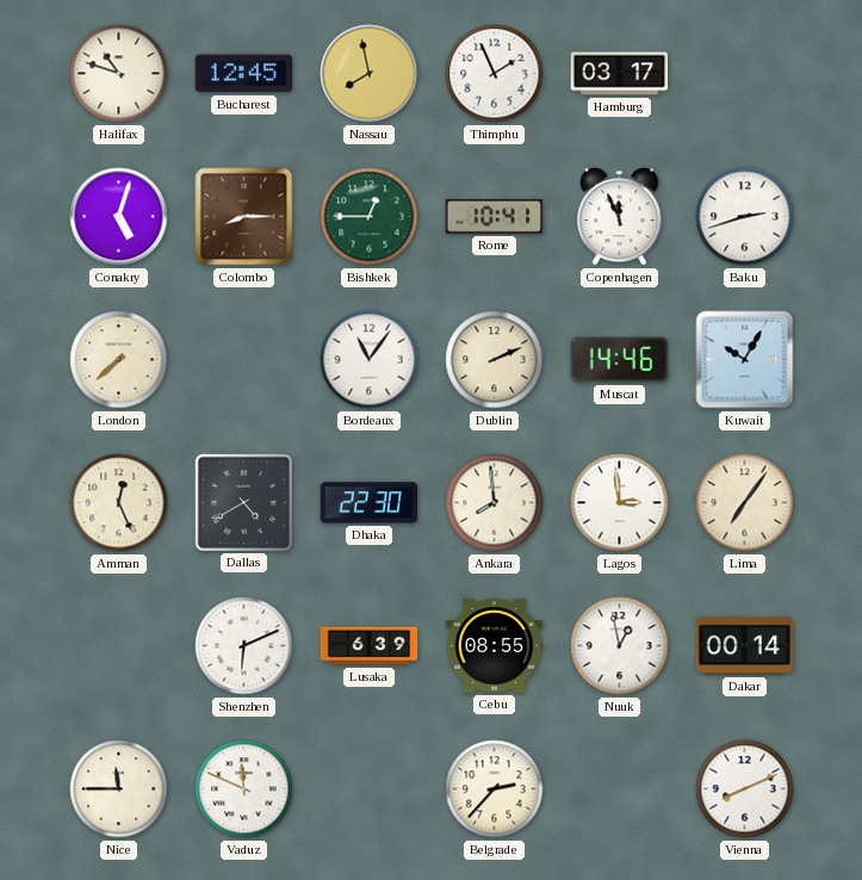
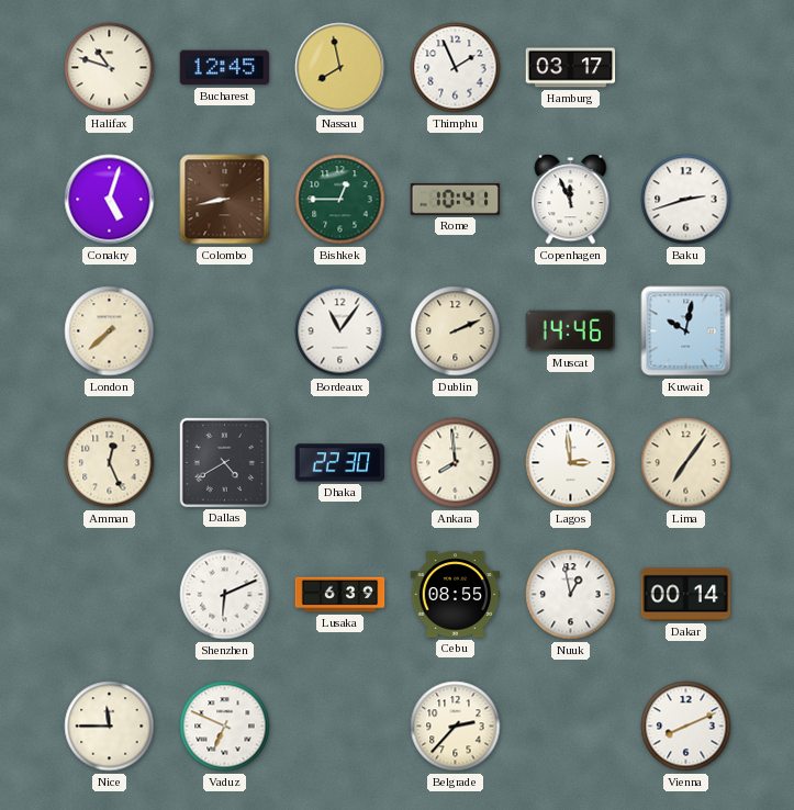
Colombo: 8:15 -> 8:43 (225, 200)
Kuwait: 10:05 -> 10:02 (686, 331)
Vaduz: 11:49 -> 6:49 (225, 727)
